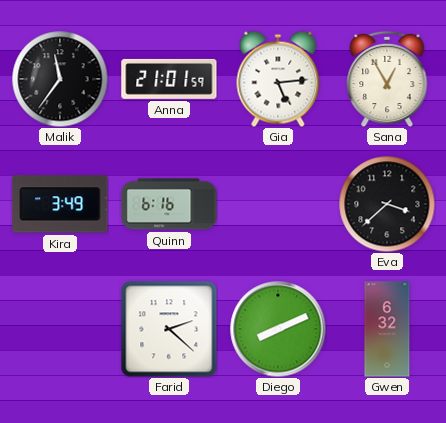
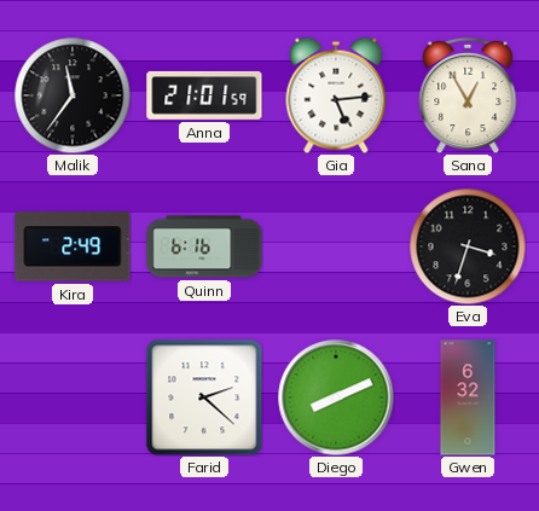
Kira: 3:49 -> 2:49 (73, 246)
Eva: 3:38 -> 3:33 (468, 246)
